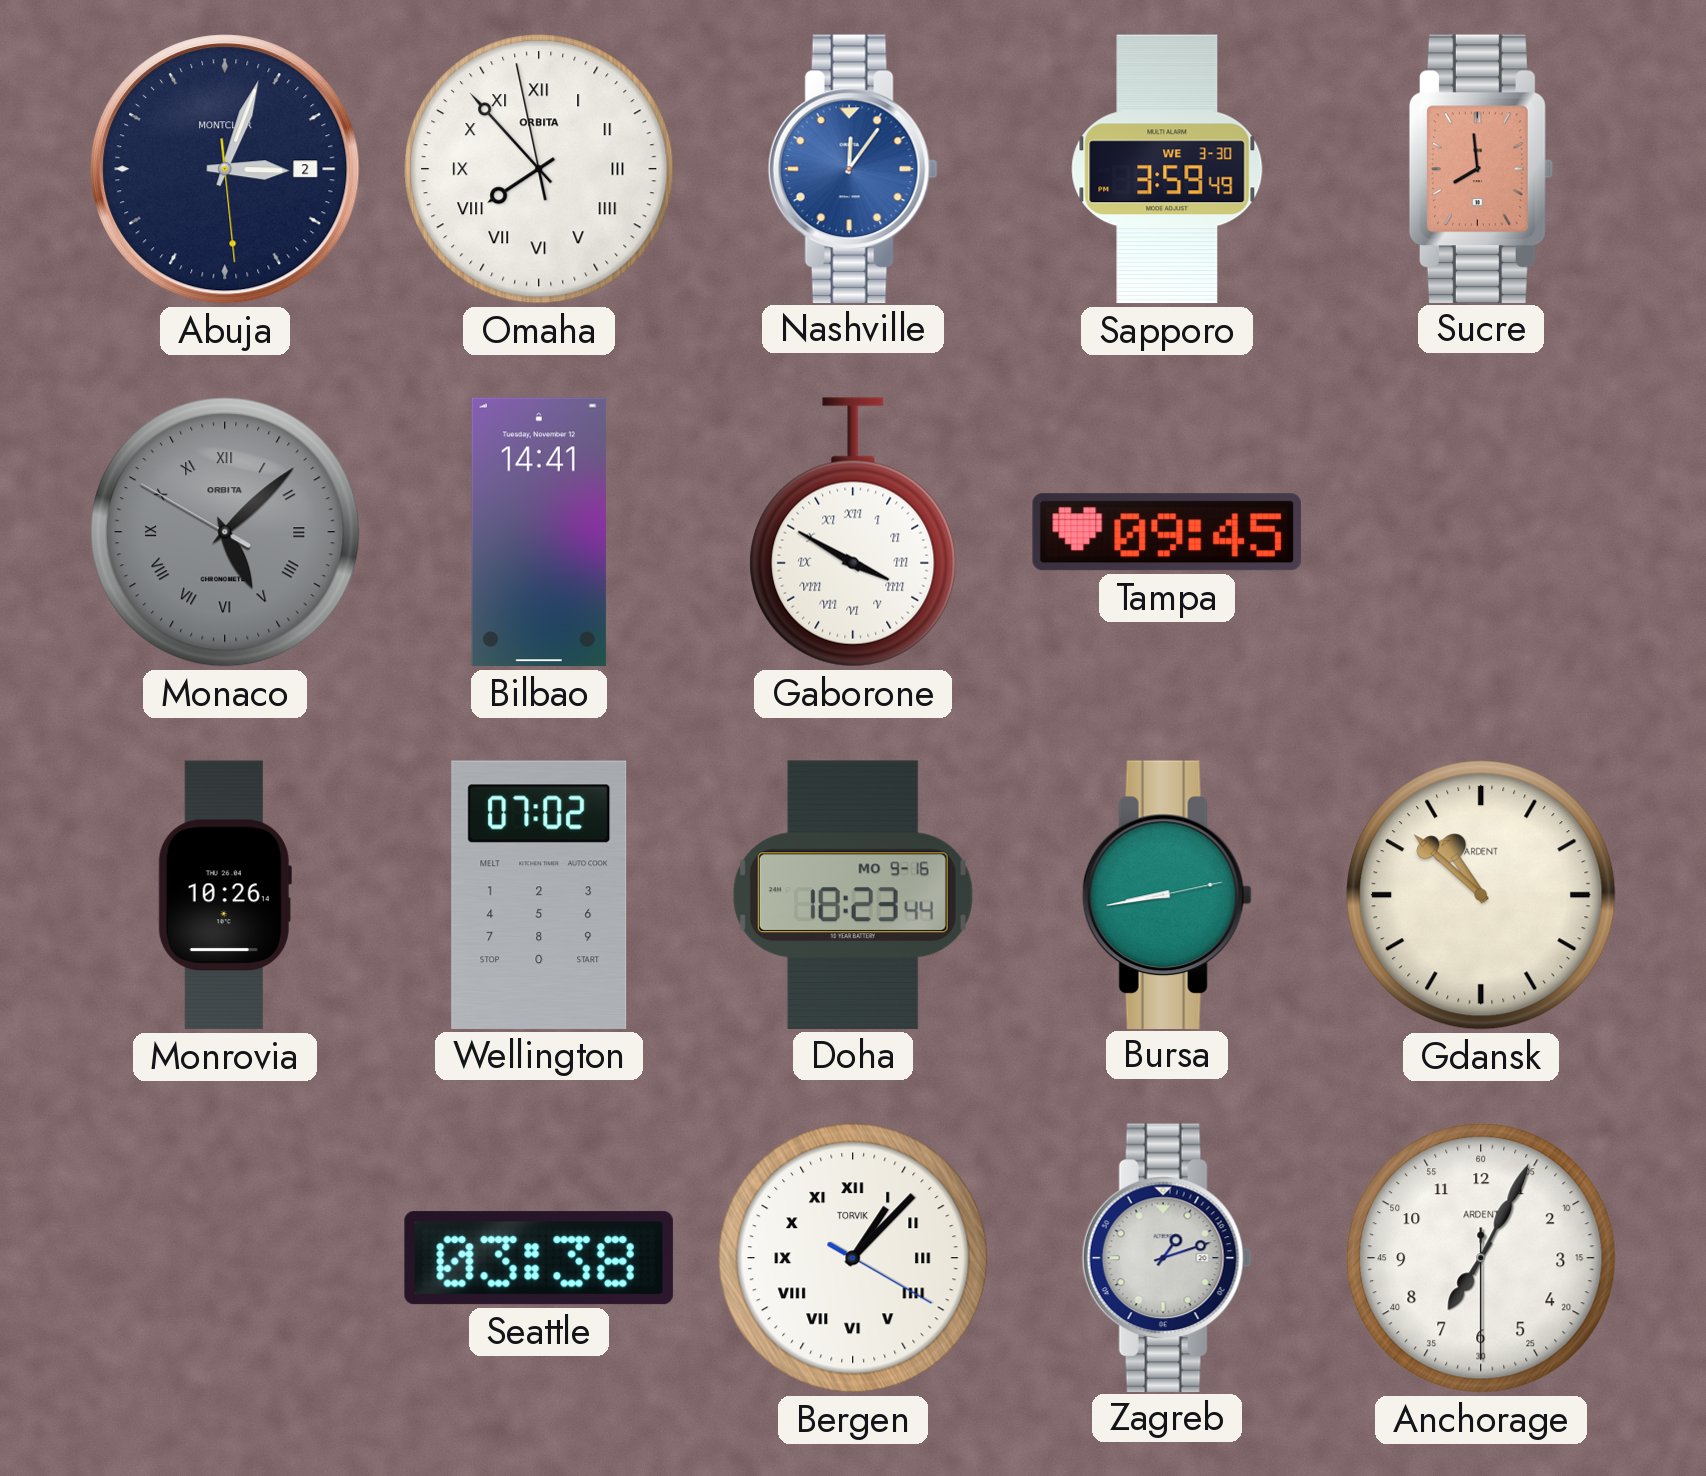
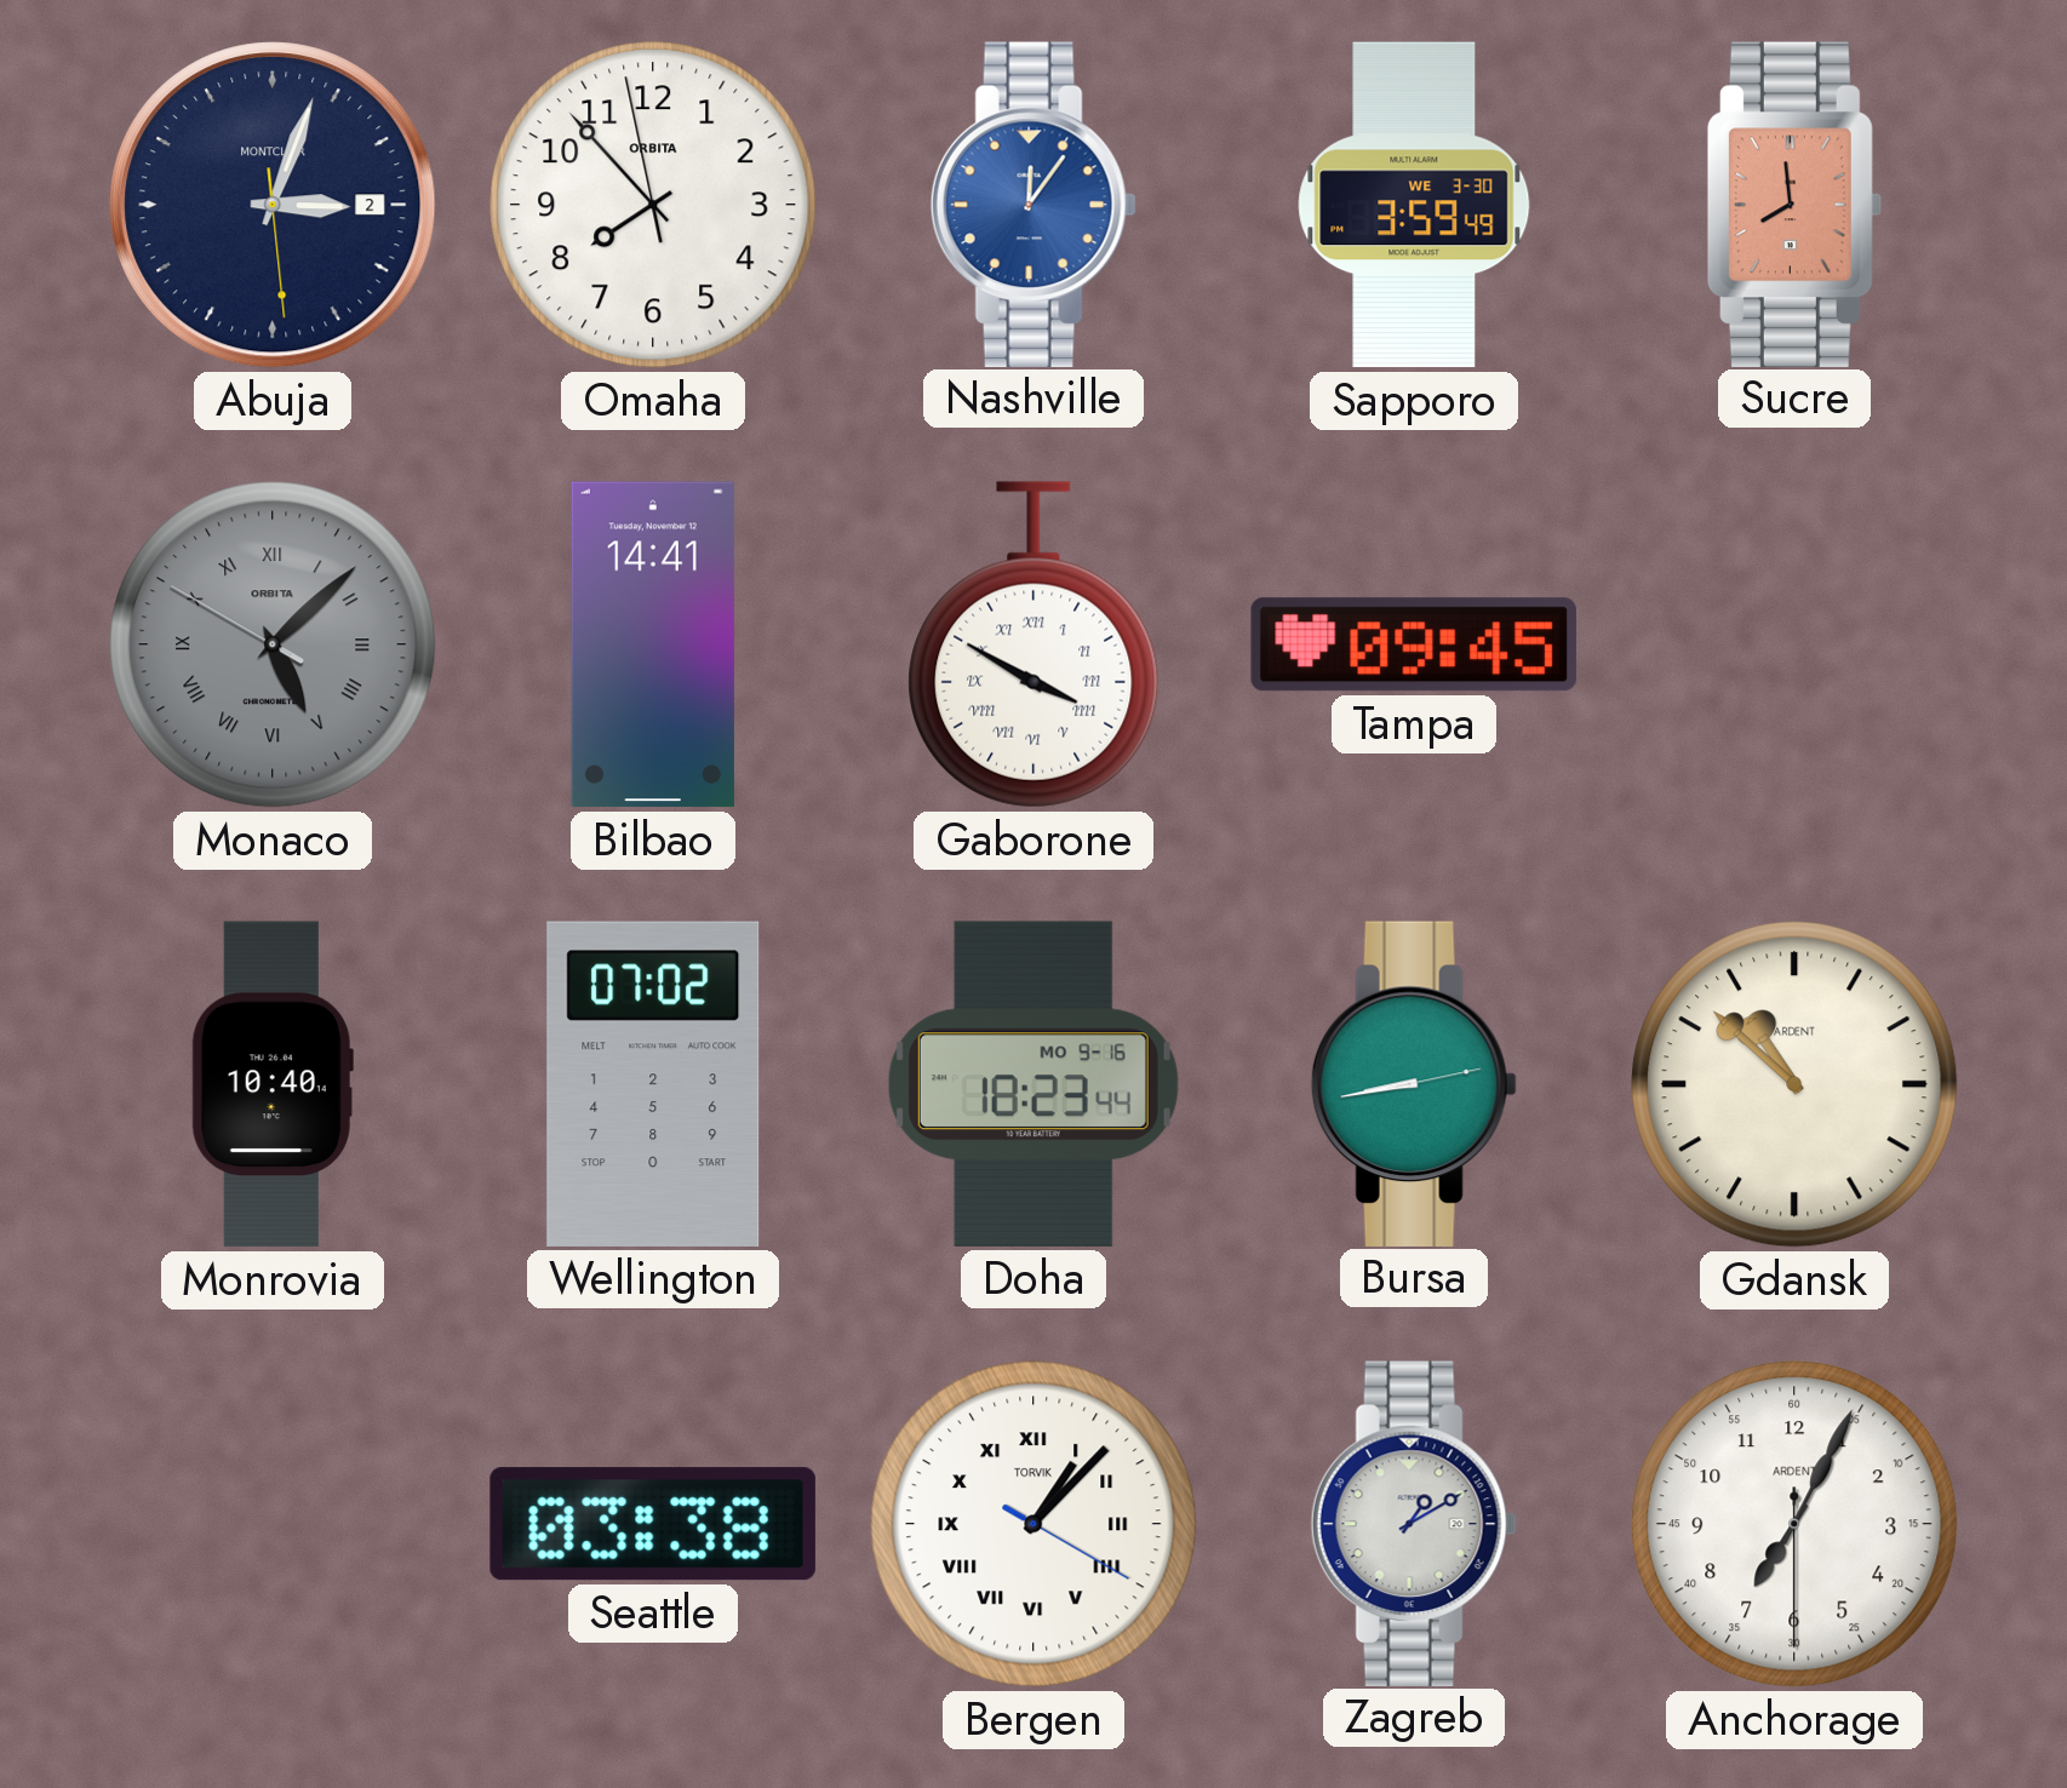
Omaha numerals: Roman -> Arabic (653, 205)
Monrovia: 10:26 -> 10:40 (273, 1084)
Zagreb: 1:12 -> 1:10 (1414, 1523)
